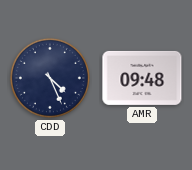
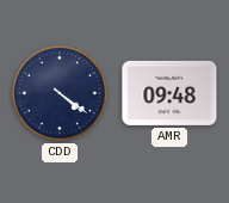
CDD: 4:26 -> 4:21 (60, 93)
